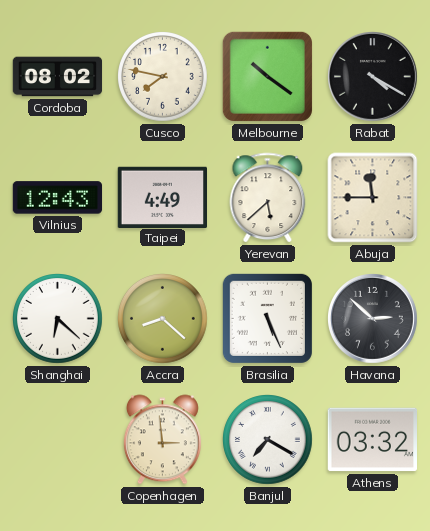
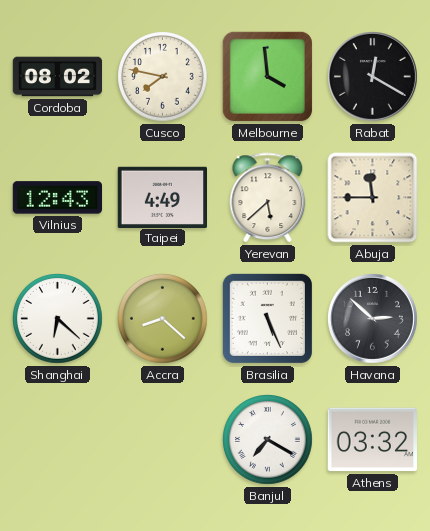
Melbourne: 10:21 -> 3:59 (267, 76)
Rabat: 4:20 -> 12:20 (373, 77)
Copenhagen: 2:59 -> none (162, 440)
